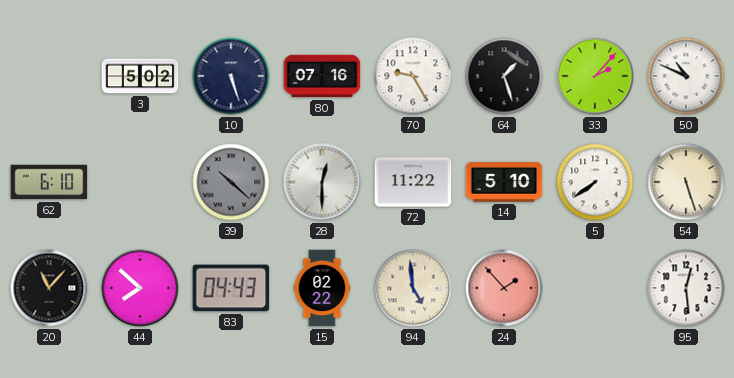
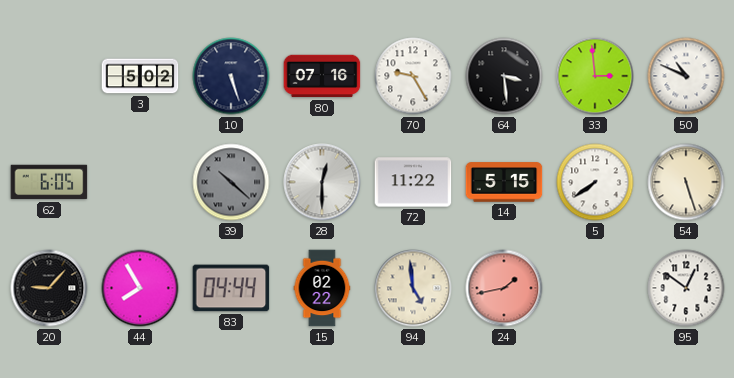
64: 1:27 -> 3:29 (504, 76)
33: 2:07 -> 2:59 (595, 76)
62: 6:10 -> 6:05 (49, 182)
14: 5:10 -> 5:15 (504, 182)
20: 11:07 -> 9:07 (49, 288)
44: 7:52 -> 7:55 (140, 288)
83: 04:43 -> 04:44 (231, 288)
24: 1:53 -> 1:43 (504, 288)
95: 12:29 -> 12:51 (686, 288)
